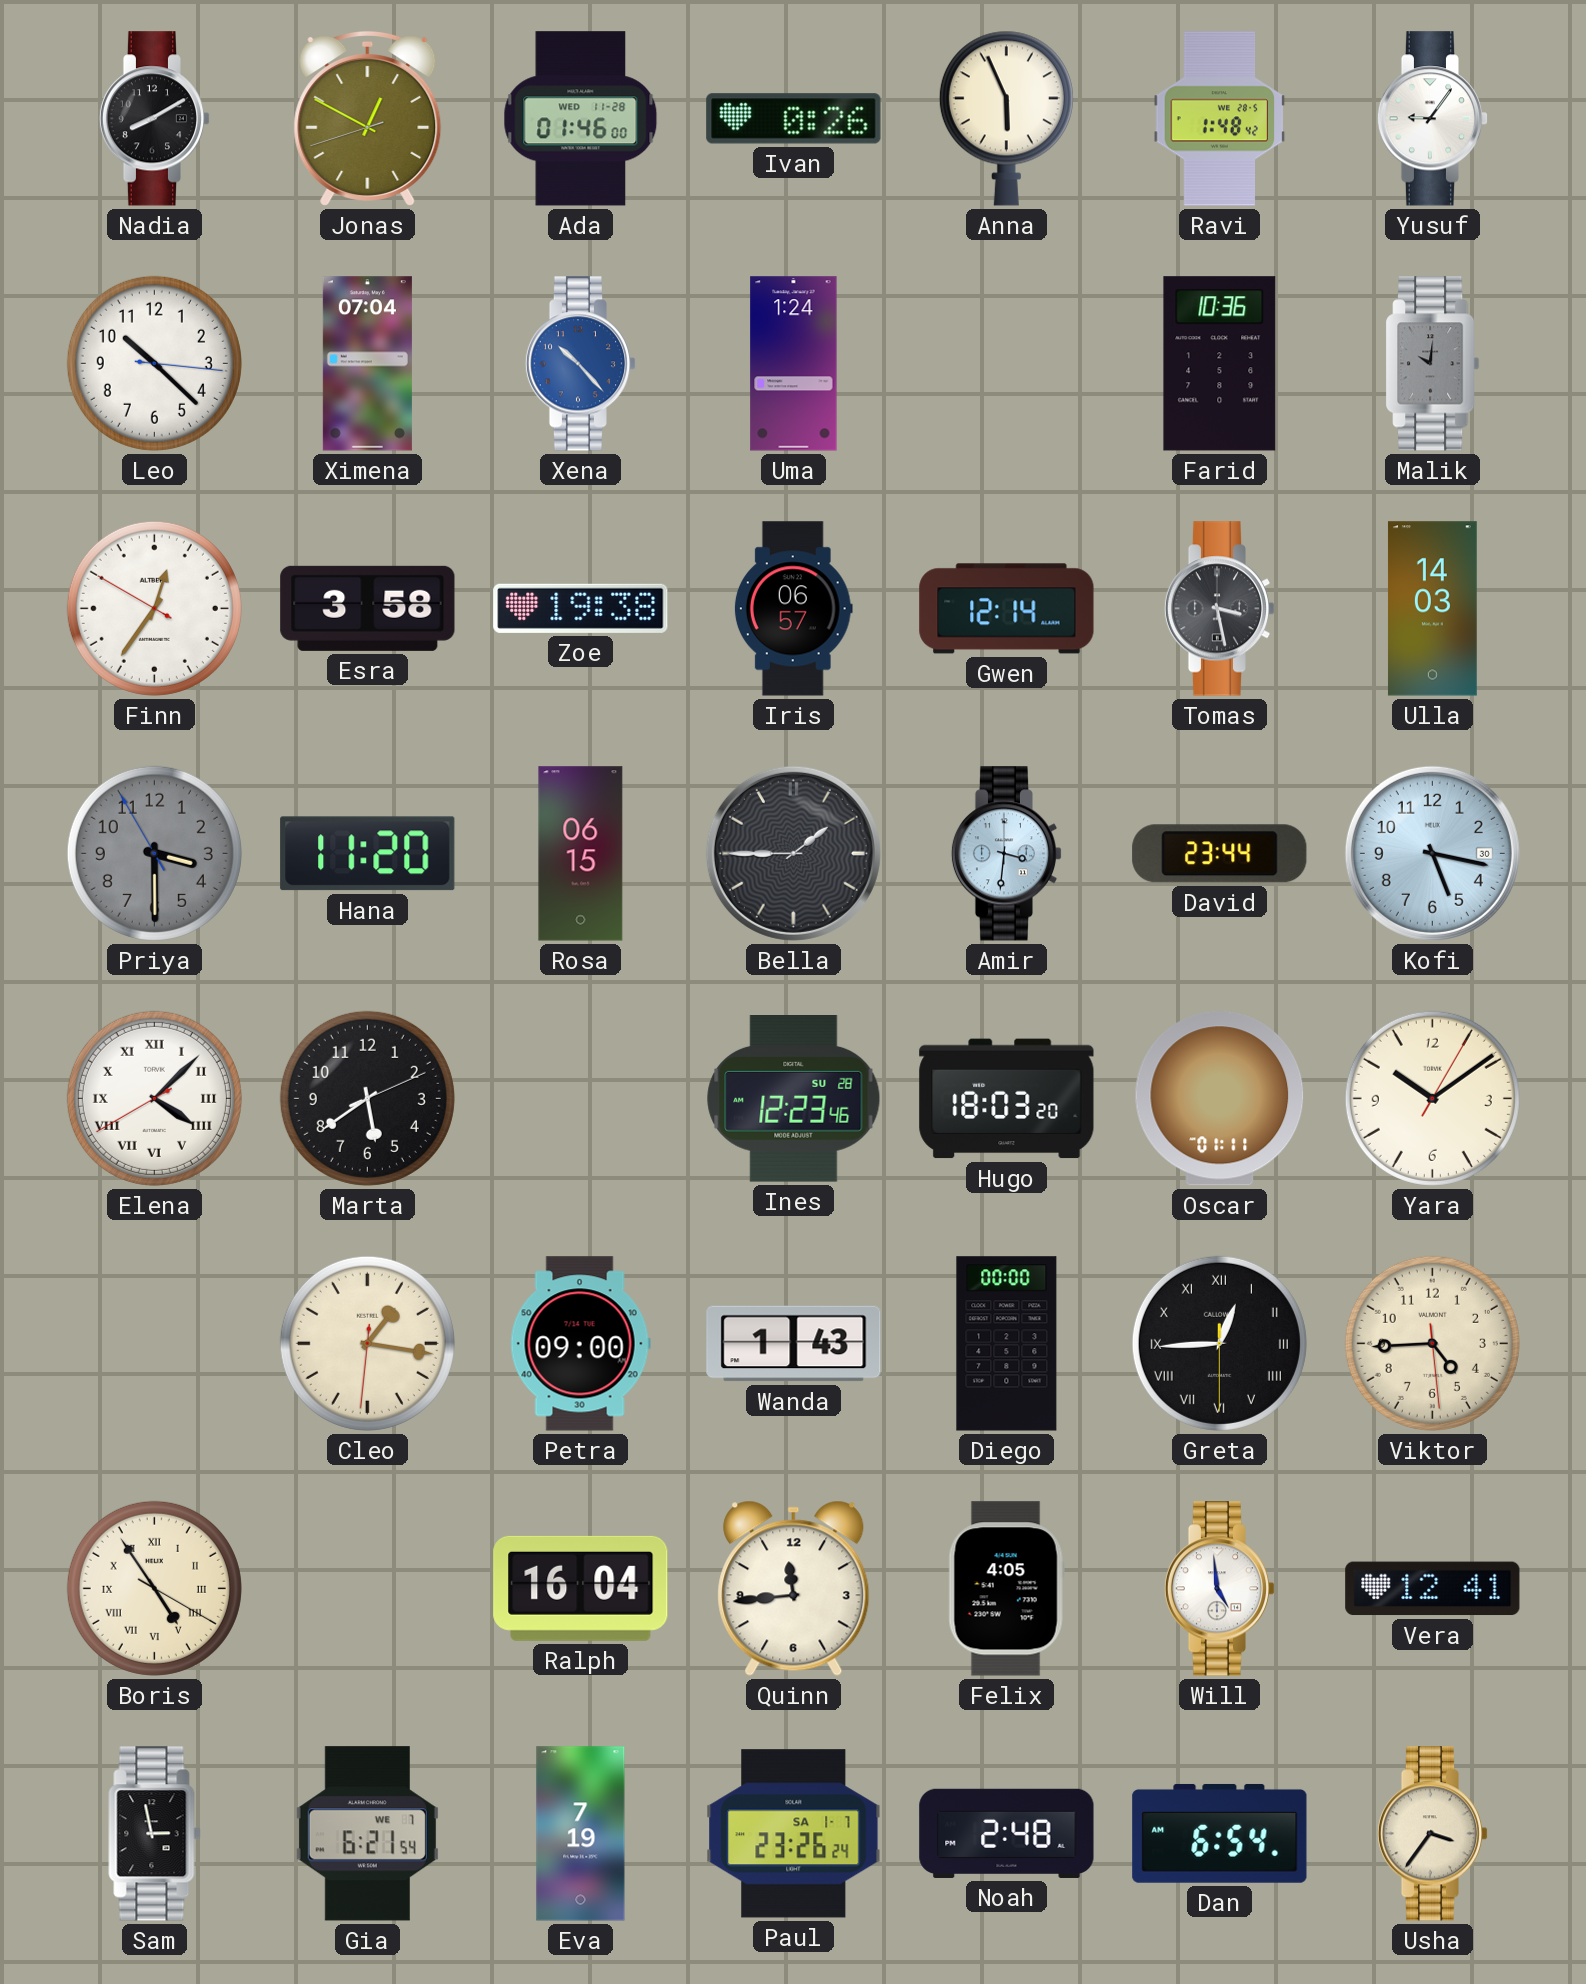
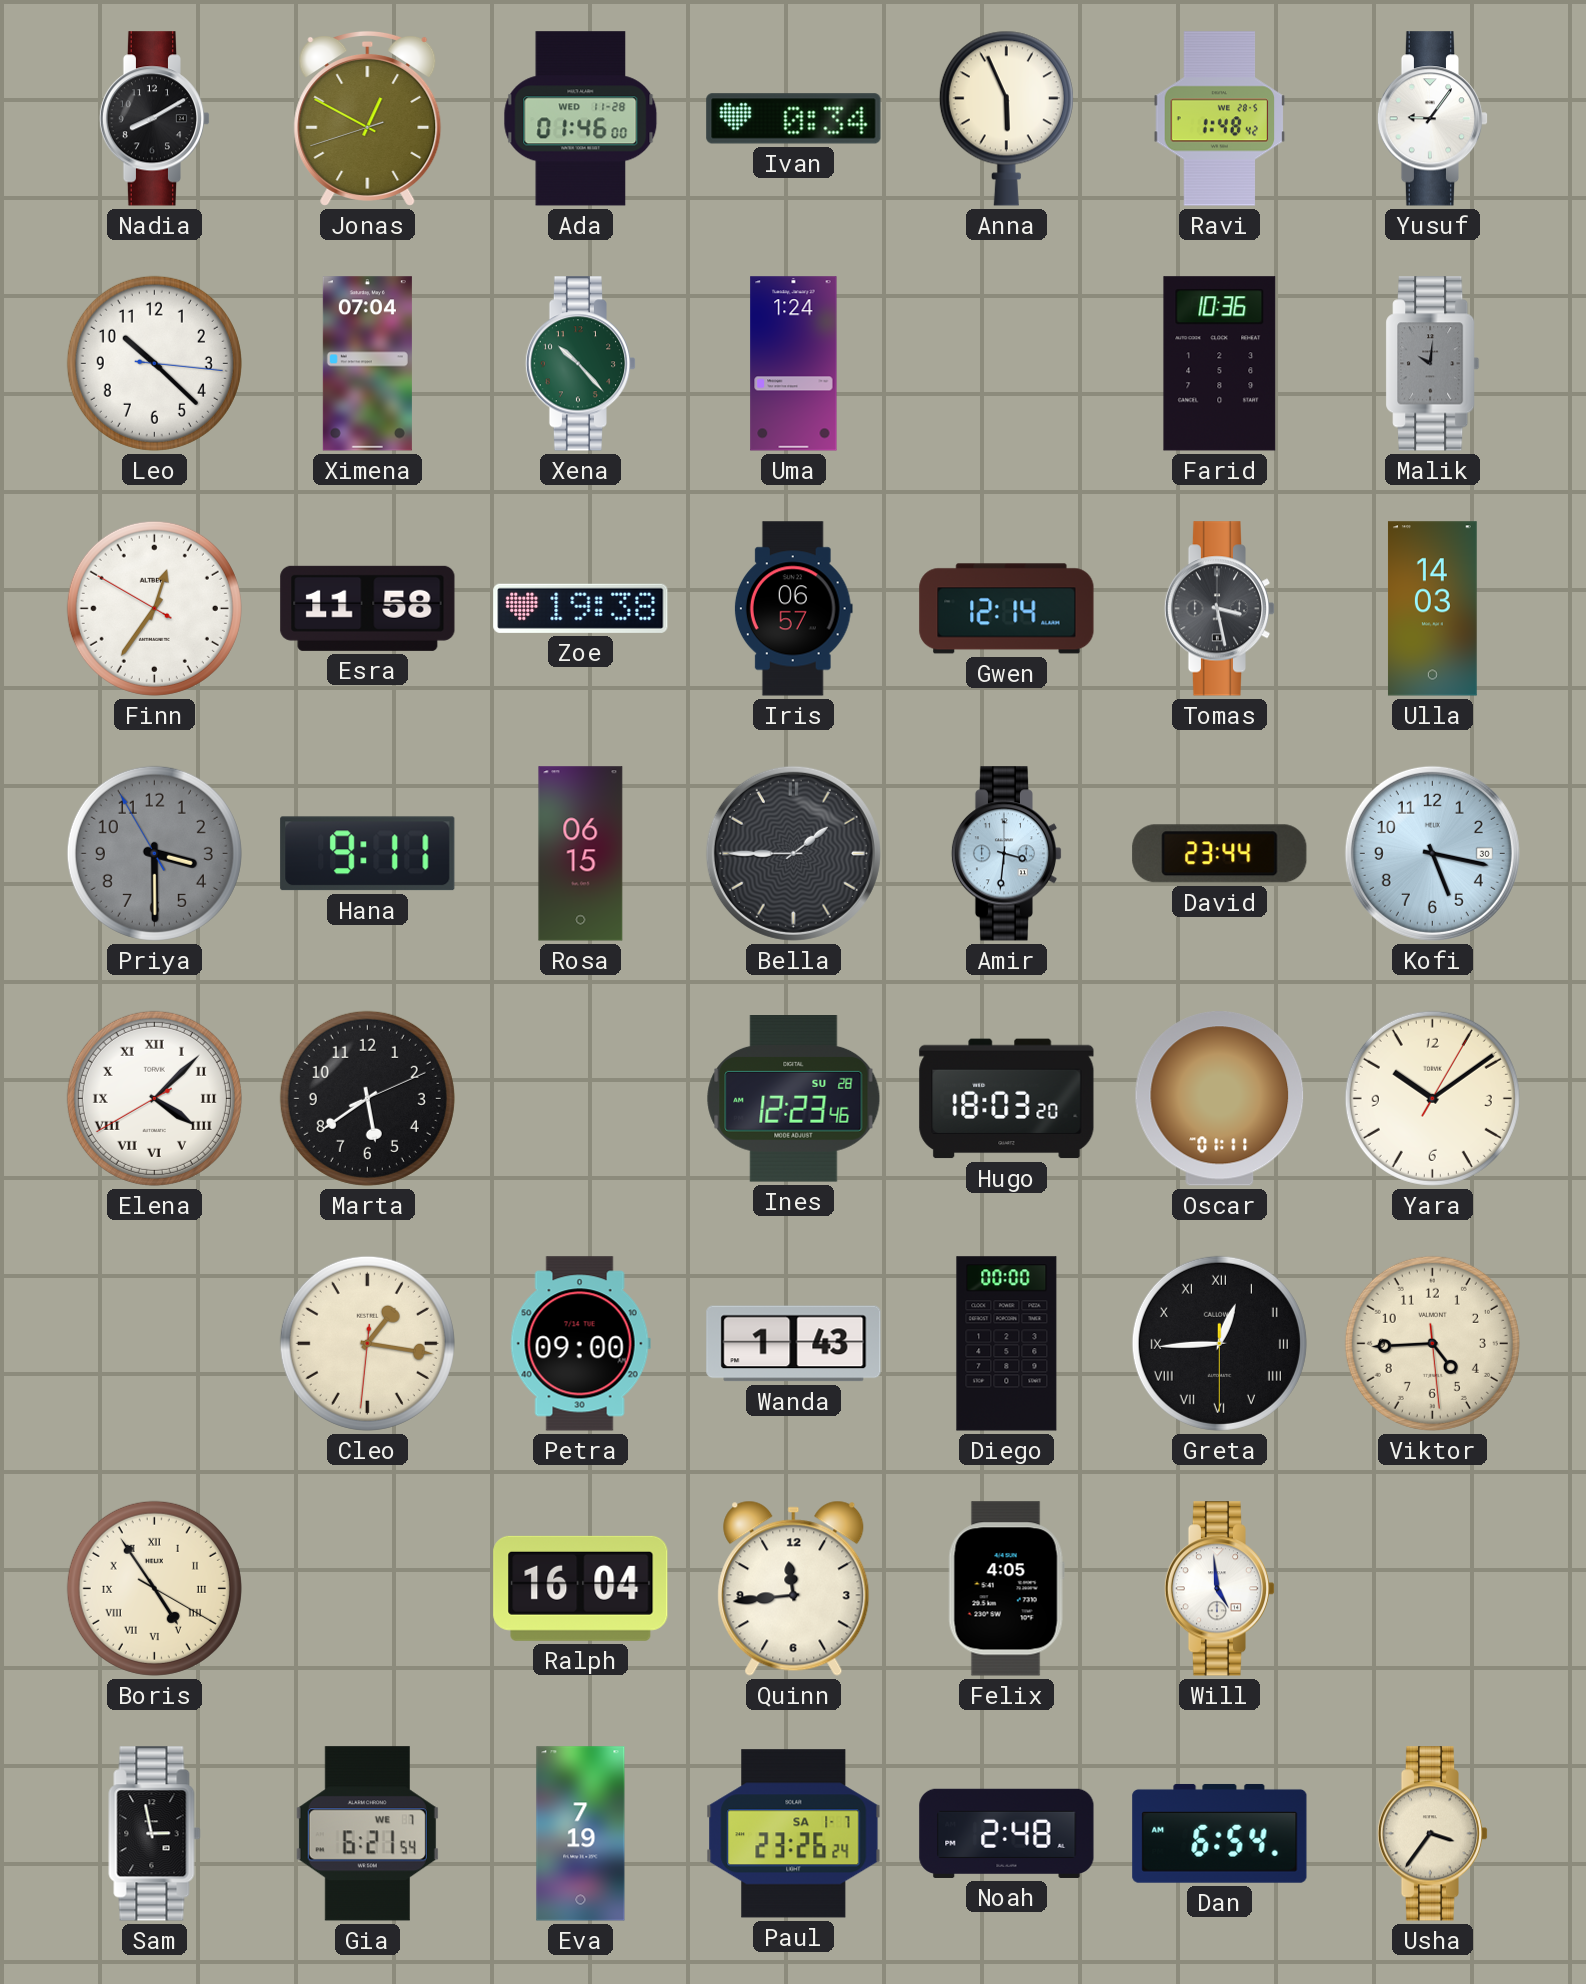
Ivan: 0:26 -> 0:34 (794, 119)
Xena dial: blue -> green (581, 364)
Esra: 3:58 -> 11:58 (368, 608)
Hana: 11:20 -> 9:11 (368, 854)
Vera: 12:41 -> none (1433, 1589)
